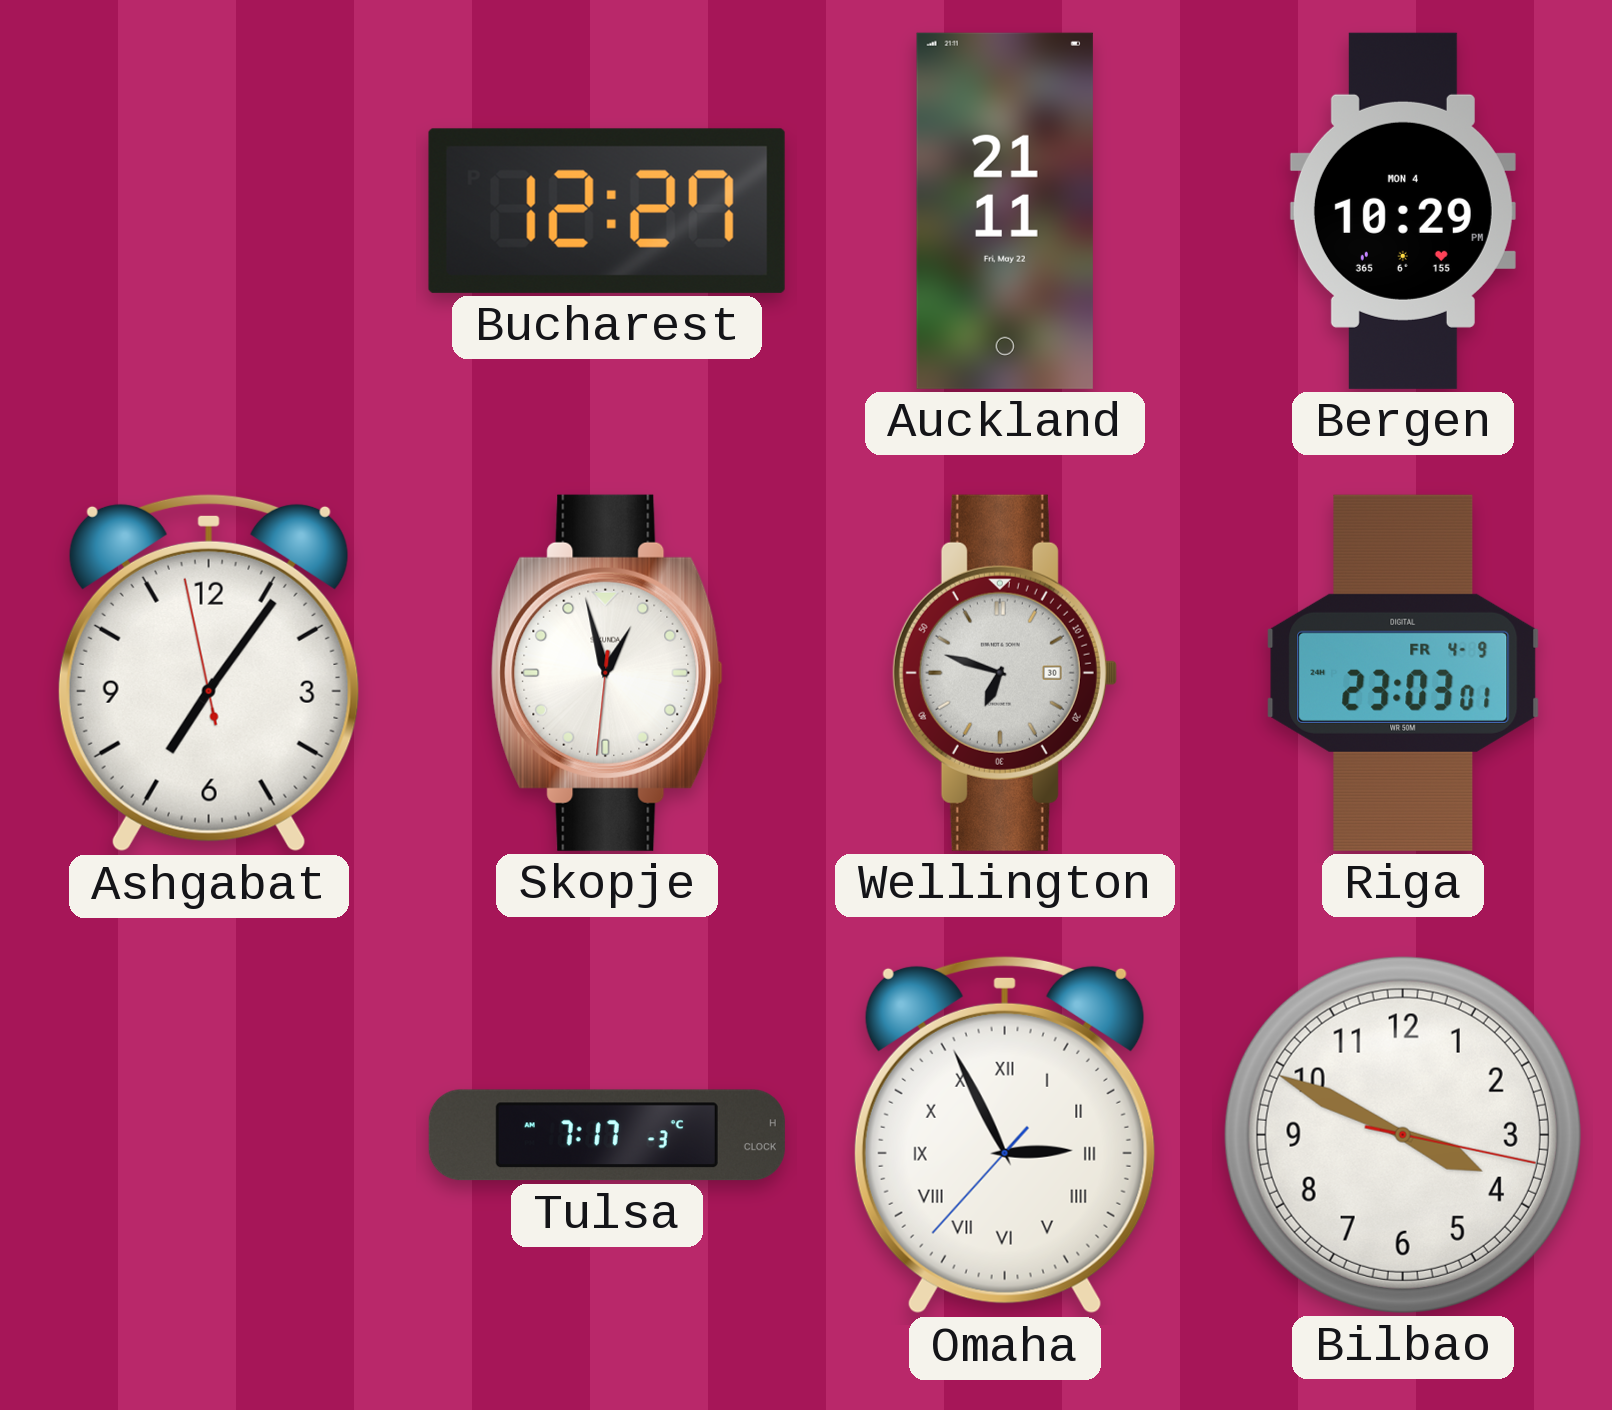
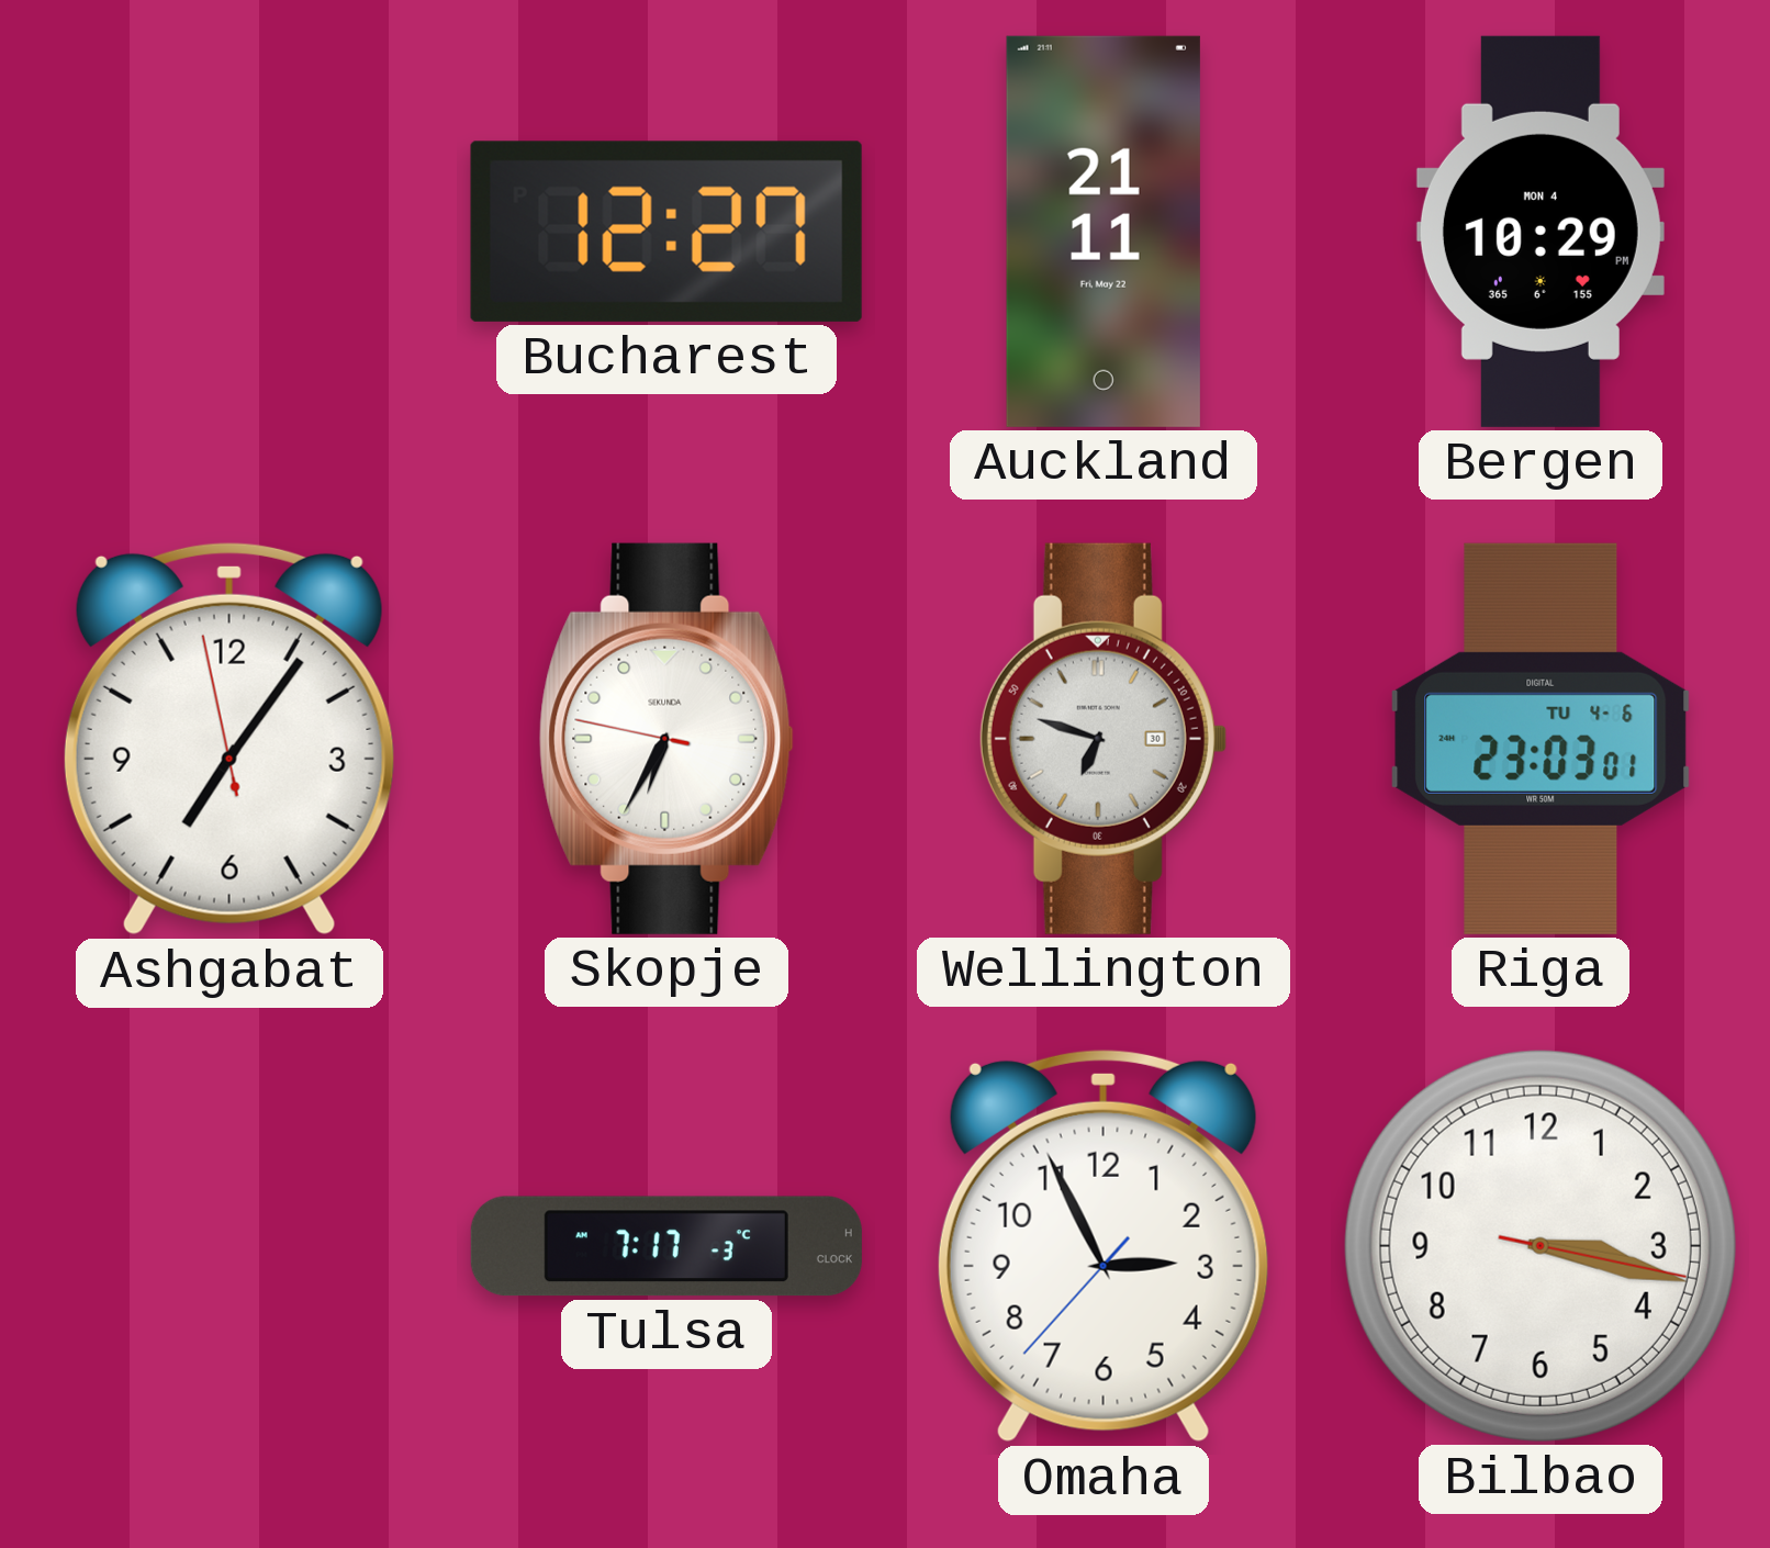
Skopje: 12:57 -> 6:34 (666, 739)
Riga date: FR 4-9 -> TU 4-6 (1541, 739)
Omaha numerals: Roman -> Arabic (1104, 1246)
Bilbao: 3:49 -> 3:17 (1541, 1246)
